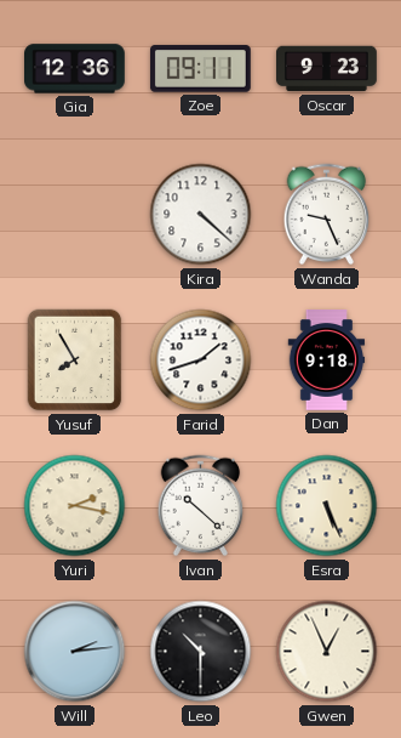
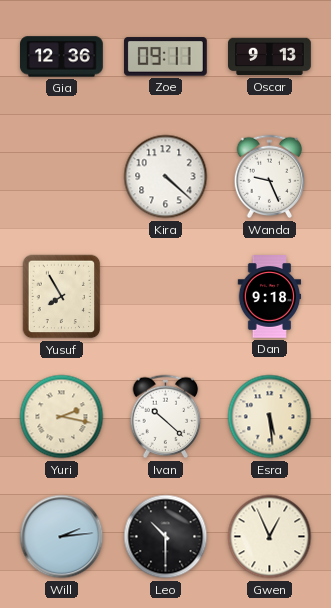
Oscar: 9:23 -> 9:13 (270, 57)
Farid: 1:42 -> none (201, 361)
Esra: 5:26 -> 5:29 (270, 417)
